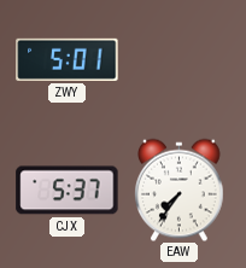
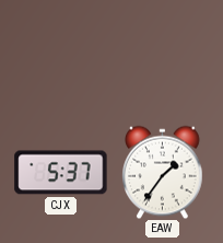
ZWY: 5:01 -> none (68, 59)
EAW: 7:36 -> 1:36 (163, 172)
